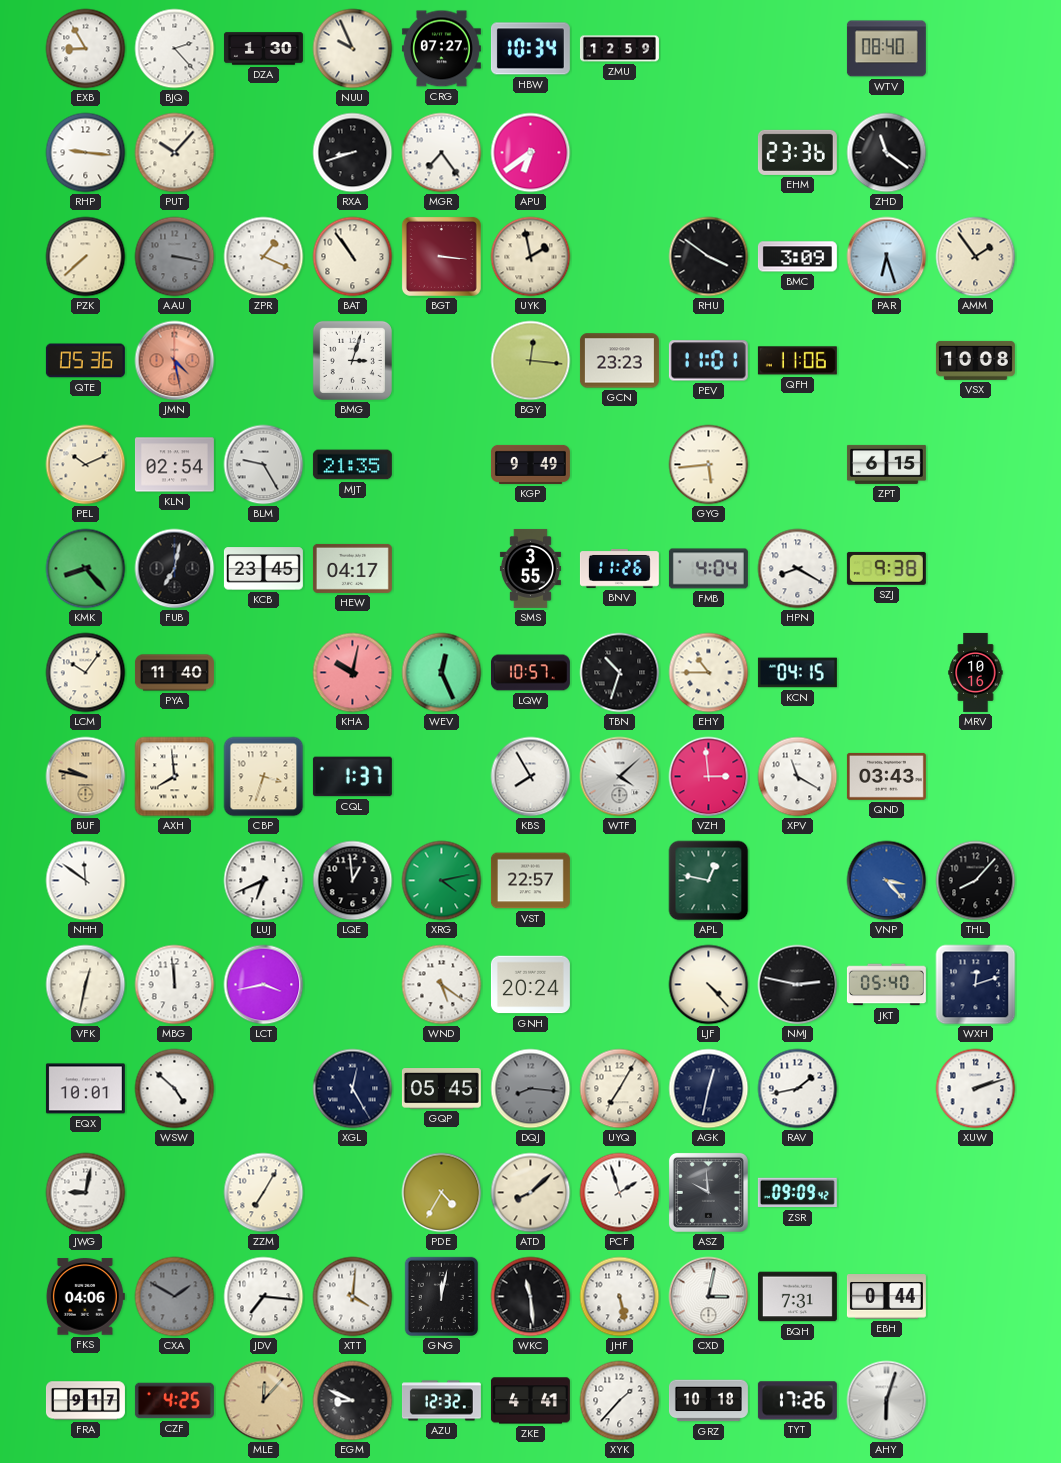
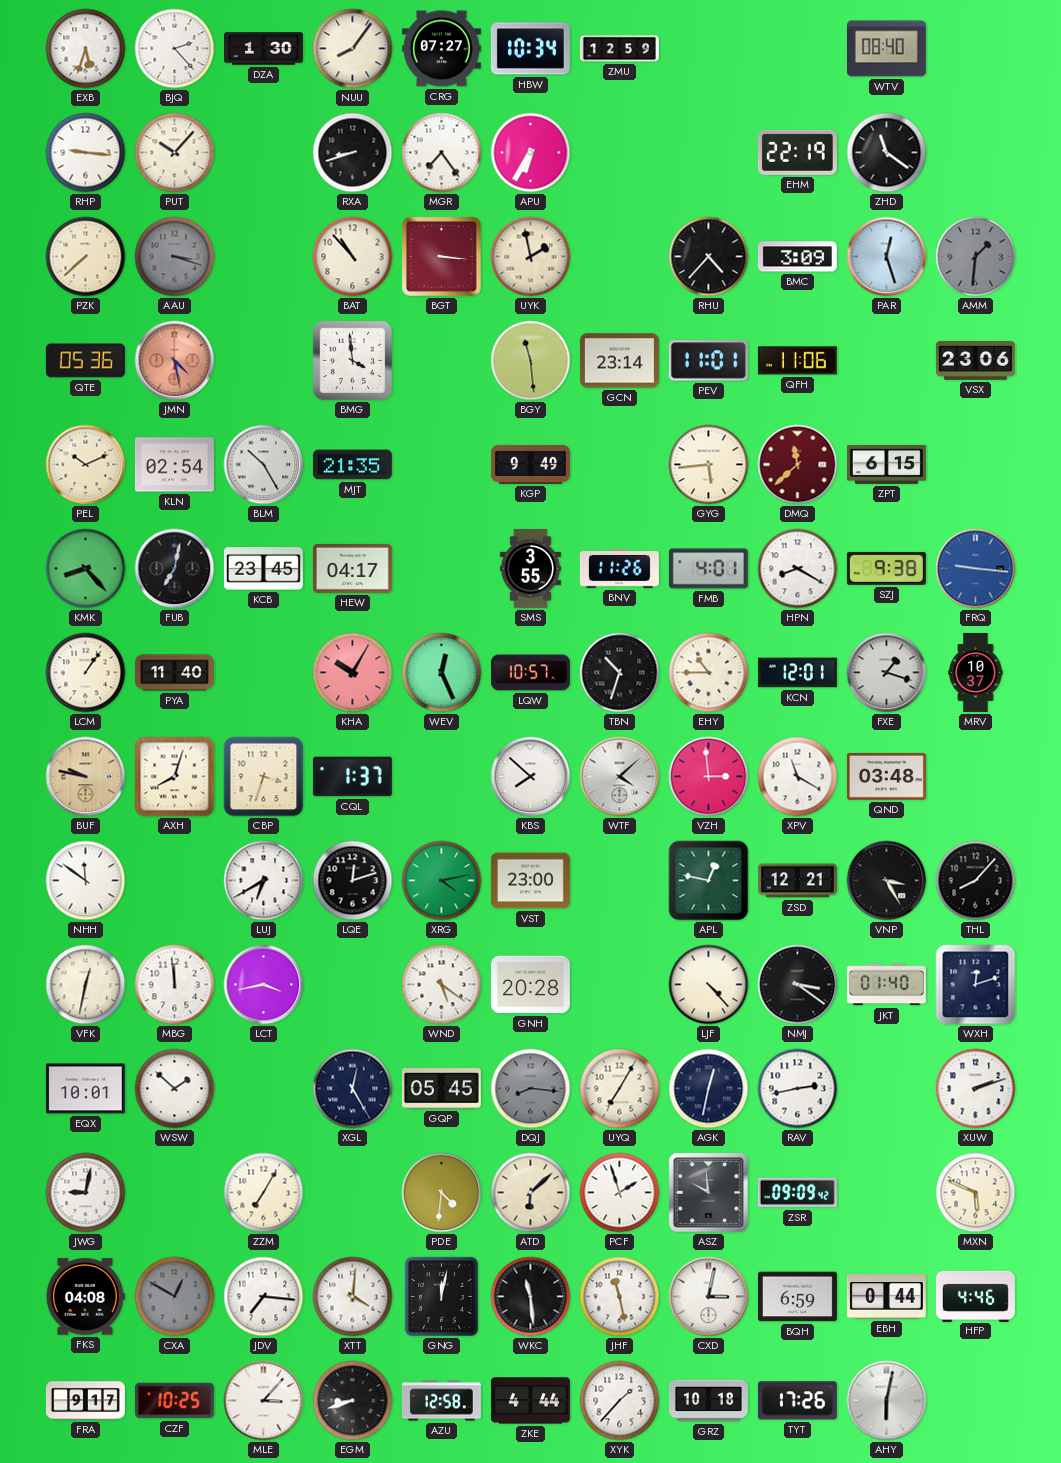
EXB: 8:55 -> 5:33 (86, 49)
NUU: 9:56 -> 8:06 (353, 49)
APU: 6:39 -> 6:35 (531, 153)
EHM: 23:36 -> 22:19 (797, 152)
AAU: 3:17 -> 3:18 (175, 257)
ZPR: 1:19 -> none (264, 257)
BAT: 10:54 -> 10:53 (353, 257)
RHU: 3:51 -> 4:37 (709, 257)
PAR: 6:27 -> 12:27 (887, 257)
AMM: 1:54 -> 1:31 (976, 257)
AMM dial: cream -> grey (976, 257)
BMG: 3:03 -> 3:59 (352, 360)
BGY: 12:16 -> 11:29 (531, 361)
GCN: 23:23 -> 23:14 (619, 361)
VSX: 10:08 -> 23:06 (975, 360)
BLM: 9:25 -> 10:25 (264, 465)
DMQ: none -> 11:38 (798, 465)
FMB: 4:04 -> 4:01 (708, 569)
FRQ: none -> 9:16 (976, 569)
LCM: 10:06 -> 1:06 (86, 673)
KHA: 10:02 -> 10:05 (353, 673)
KCN: 04:15 -> 12:01 (797, 673)
FXE: none -> 1:18 (887, 673)
MRV: 10:16 -> 10:37 (976, 672)
AXH: 7:59 -> 8:03 (175, 777)
KBS: 7:55 -> 7:52 (531, 777)
QND: 03:43 -> 03:48 (886, 776)
LUJ: 6:41 -> 6:40 (264, 881)
LQE: 12:59 -> 12:12 (353, 881)
VST: 22:57 -> 23:00 (530, 881)
ZSD: none -> 12:21 (797, 881)
VNP: 3:23 -> 3:25 (887, 881)
VNP dial: blue -> black (887, 881)
GNH: 20:24 -> 20:28 (530, 985)
NMJ: 2:47 -> 3:21 (798, 985)
JKT: 05:40 -> 01:40 (886, 985)
WSW: 4:52 -> 1:52 (175, 1089)
RAV: 1:43 -> 2:43 (798, 1089)
PDE: 4:35 -> 4:31 (442, 1193)
ATD: 8:08 -> 6:08 (531, 1193)
MXN: none -> 5:49 (976, 1193)
FKS: 04:06 -> 04:08 (85, 1297)
CXA: 1:50 -> 12:50 (175, 1297)
JHF: 5:28 -> 11:28 (620, 1297)
BQH: 7:31 -> 6:59 (797, 1297)
HFP: none -> 4:46 (975, 1296)
CZF: 4:25 -> 10:25 (174, 1401)
MLE: 12:07 -> 3:07 (264, 1401)
MLE dial: champagne -> white (264, 1401)
EGM: 8:49 -> 8:42 (353, 1401)
AZU: 12:32 -> 12:58 (441, 1401)
ZKE: 4:41 -> 4:44 (530, 1401)
AHY: 6:03 -> 6:02 (887, 1401)
